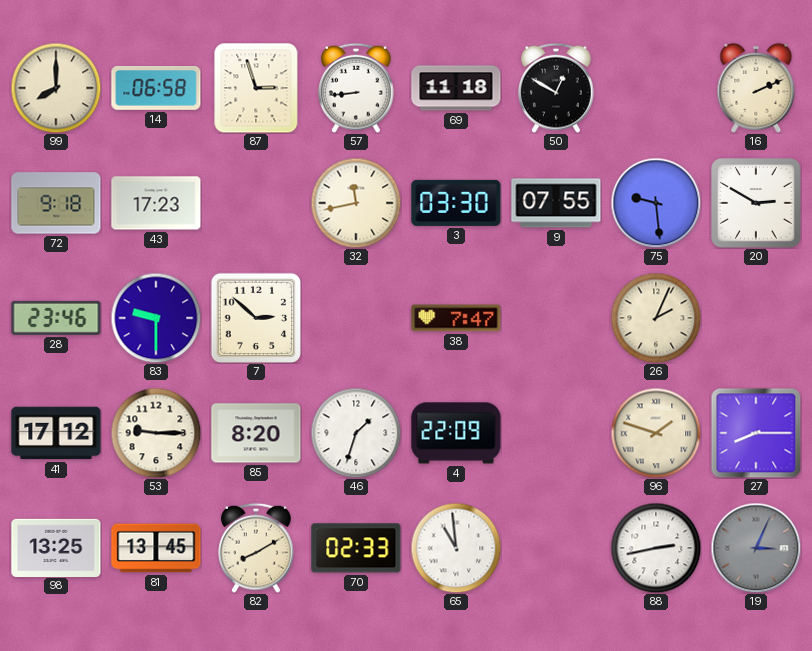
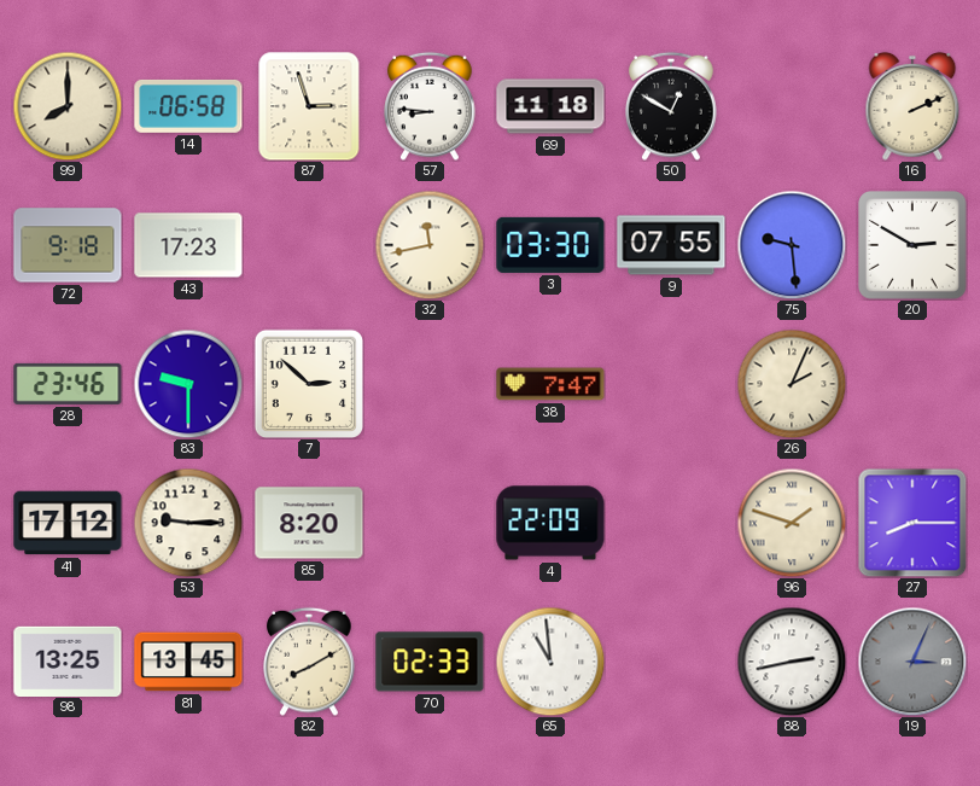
57: 8:44 -> 8:46 (430, 106)
46: 1:33 -> none (356, 433)
